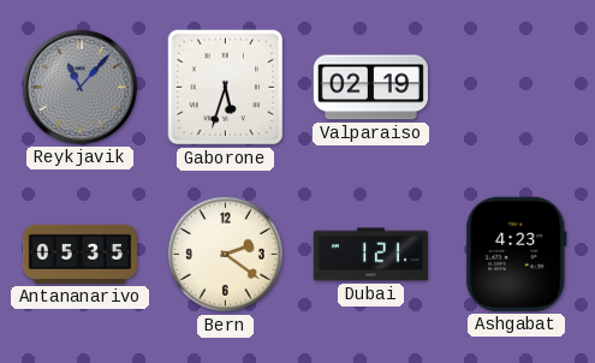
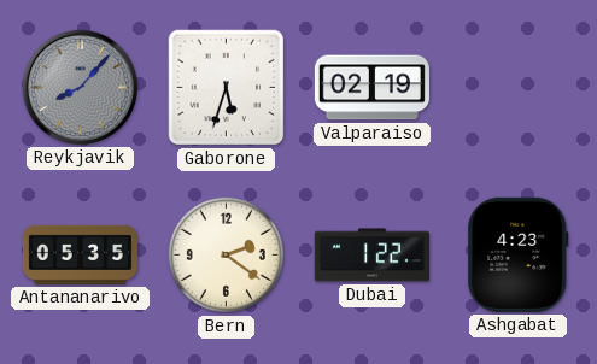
Reykjavik: 11:07 -> 8:07 (80, 87)
Dubai: 1:21 -> 1:22 (371, 256)
